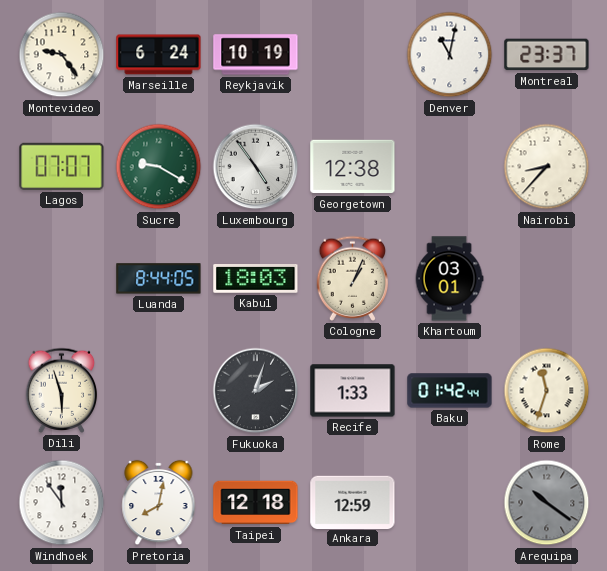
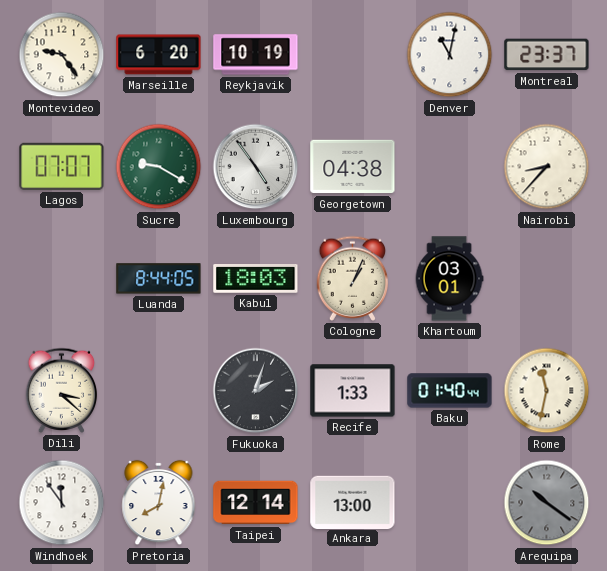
Marseille: 6:24 -> 6:20 (159, 55)
Georgetown: 12:38 -> 04:38 (353, 167)
Dili: 5:57 -> 3:22 (62, 390)
Baku: 01:42 -> 01:40 (450, 391)
Rome: 11:33 -> 11:32 (547, 391)
Taipei: 12:18 -> 12:14 (256, 503)
Ankara: 12:59 -> 13:00 (353, 502)
